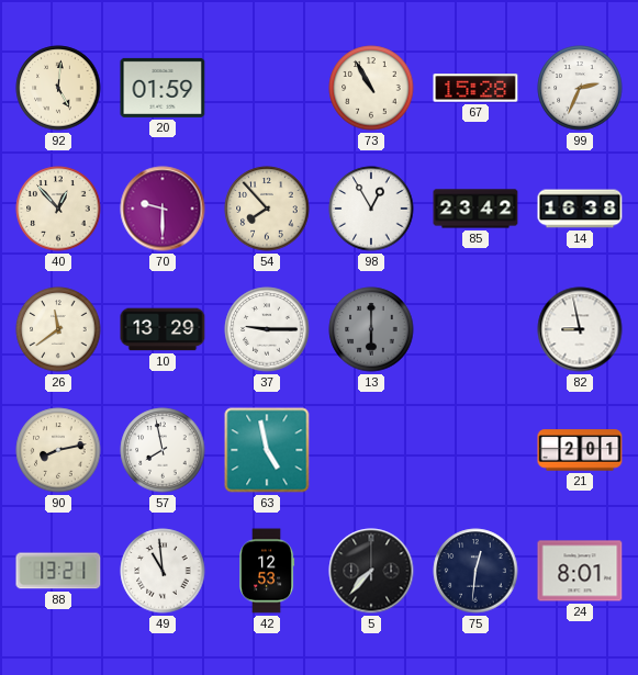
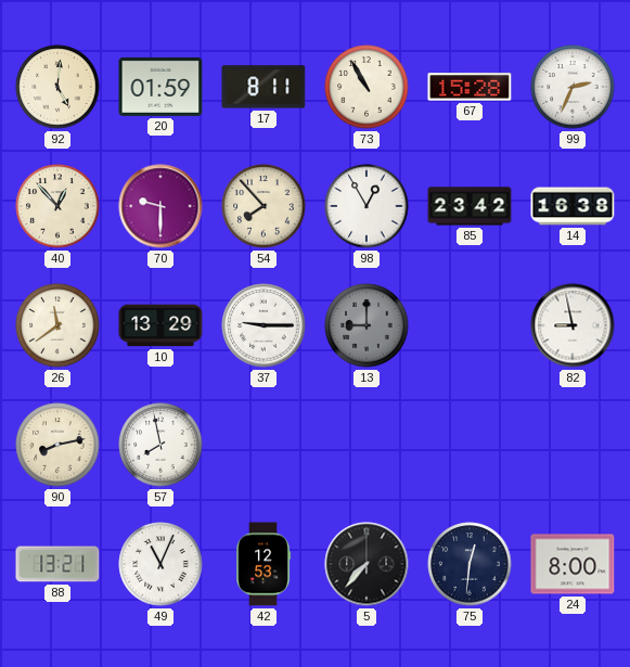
17: none -> 8:11 (263, 87)
13: 6:00 -> 9:00 (367, 325)
63: 4:58 -> none (267, 450)
21: 2:01 -> none (580, 450)
49: 10:59 -> 11:04 (160, 564)
24: 8:01 -> 8:00 (573, 564)
